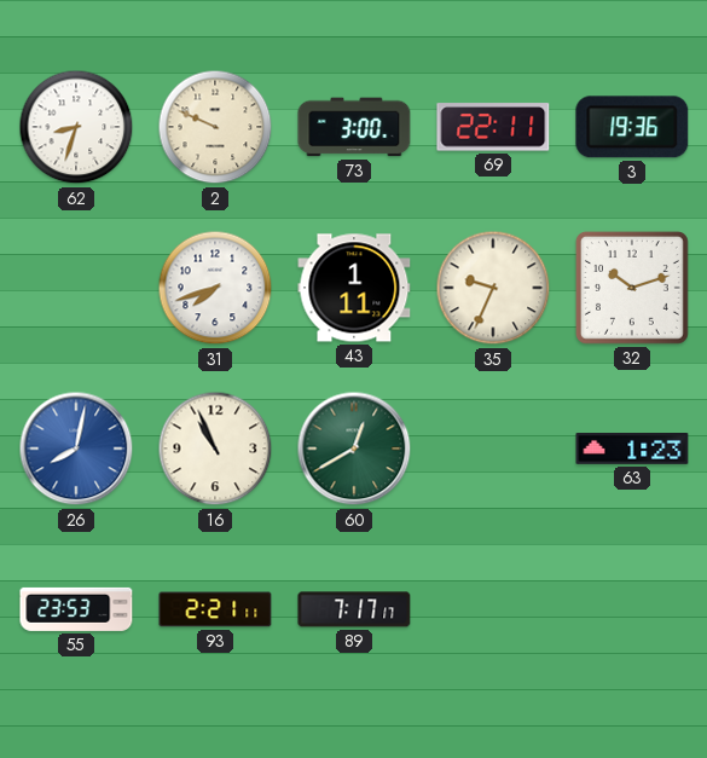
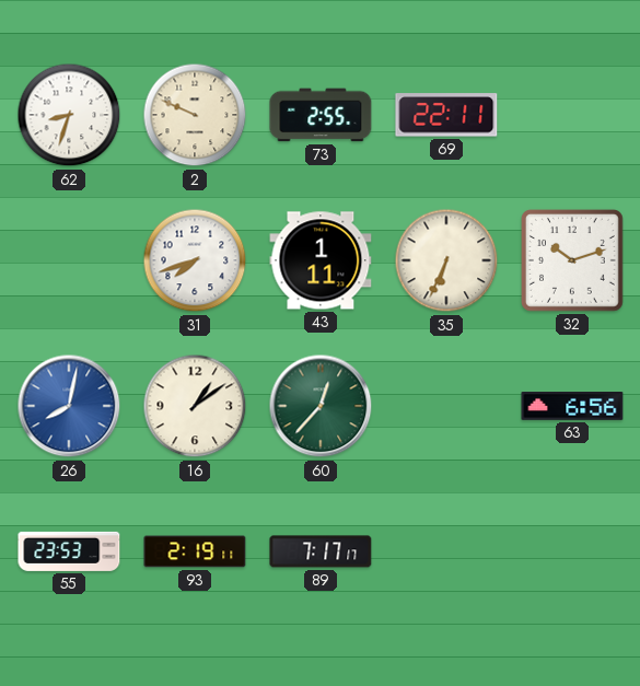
73: 3:00 -> 2:55 (321, 115)
3: 19:36 -> none (632, 127)
35: 9:34 -> 6:34 (446, 260)
16: 10:56 -> 1:09 (195, 406)
60: 12:40 -> 12:37 (321, 406)
63: 1:23 -> 6:56 (572, 407)
93: 2:21 -> 2:19 (195, 551)
